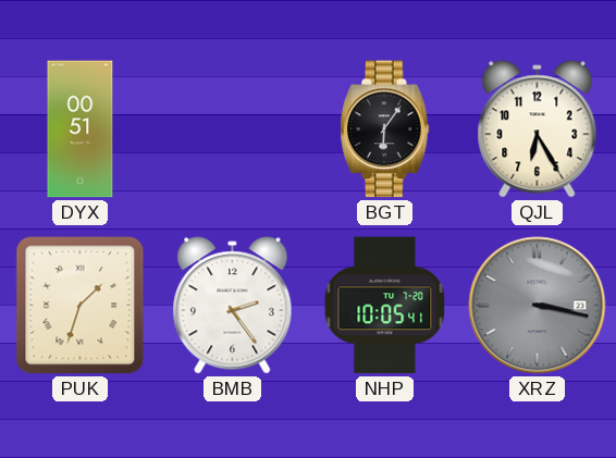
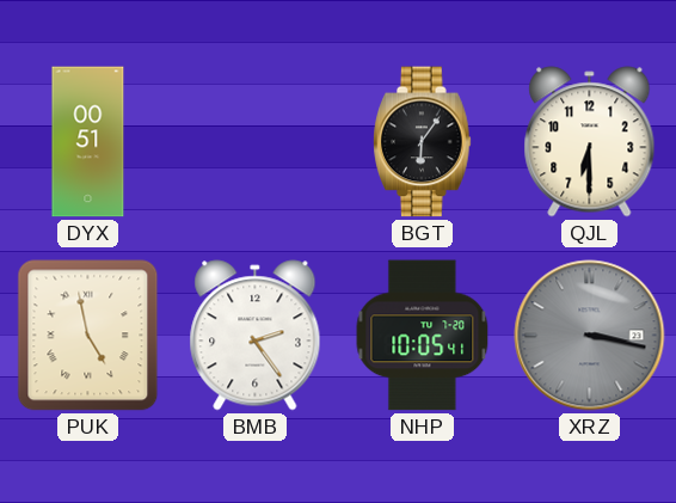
QJL: 6:25 -> 6:30 (590, 142)
PUK: 1:33 -> 4:58 (88, 336)
